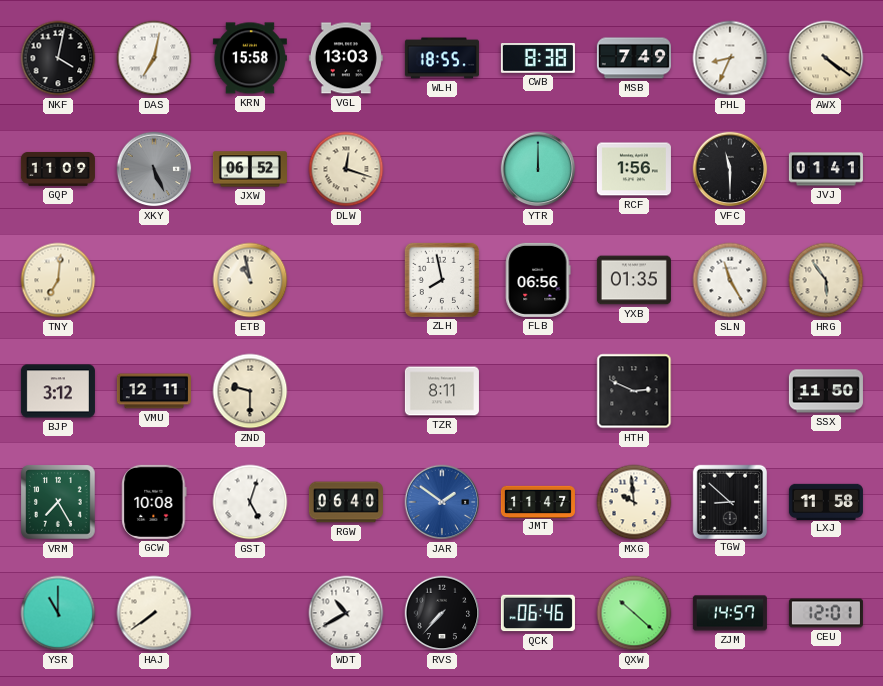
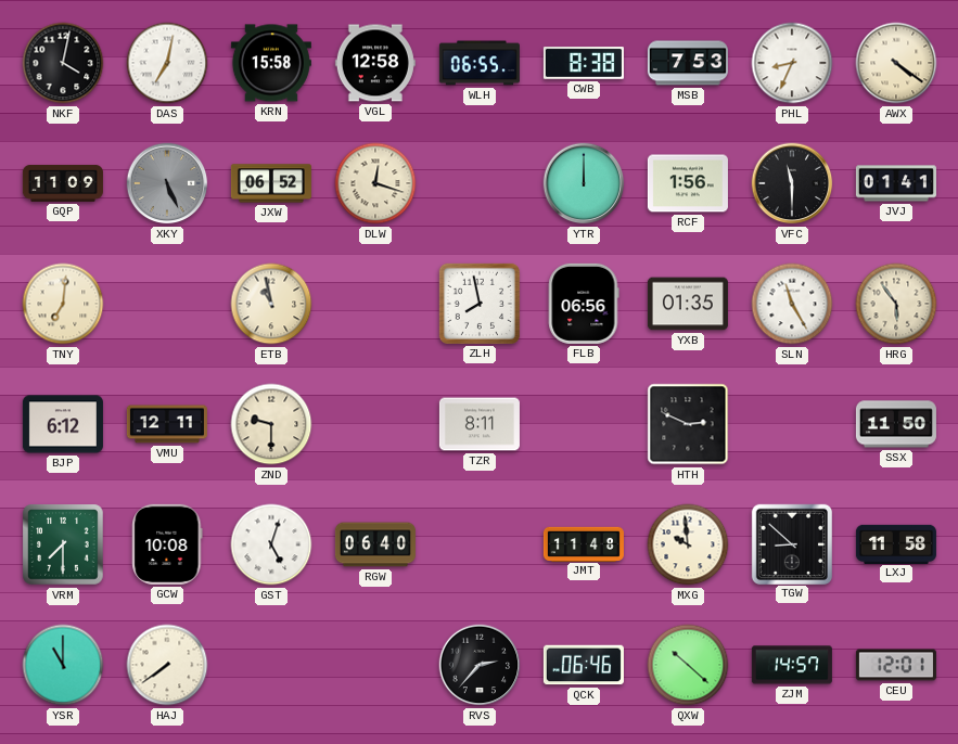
VGL: 13:03 -> 12:58 (375, 63)
WLH: 18:55 -> 06:55 (480, 63)
MSB: 7:49 -> 7:53 (688, 63)
BJP: 3:12 -> 6:12 (63, 424)
VRM: 7:25 -> 7:30 (63, 544)
JAR: 1:51 -> none (442, 502)
JMT: 11:47 -> 11:48 (584, 543)
WDT: 10:40 -> none (346, 613)
RVS: 7:37 -> 2:37 (480, 665)
